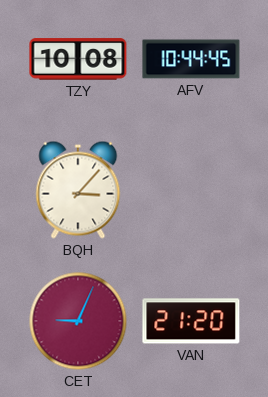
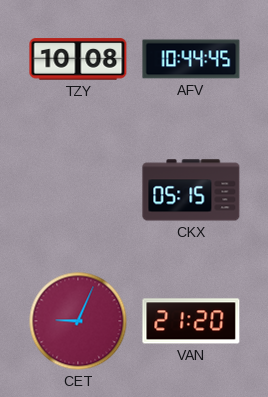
BQH: 3:07 -> none (78, 190)
CKX: none -> 05:15 (191, 190)
